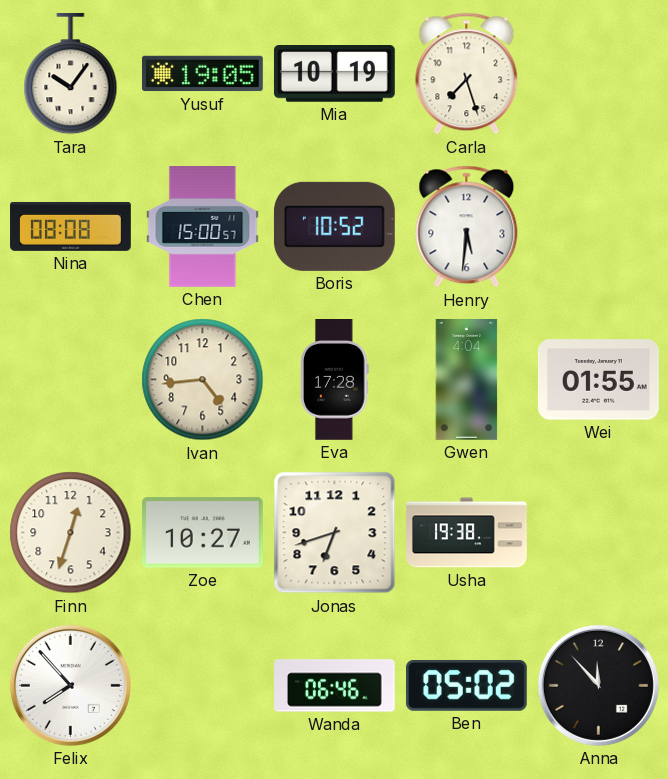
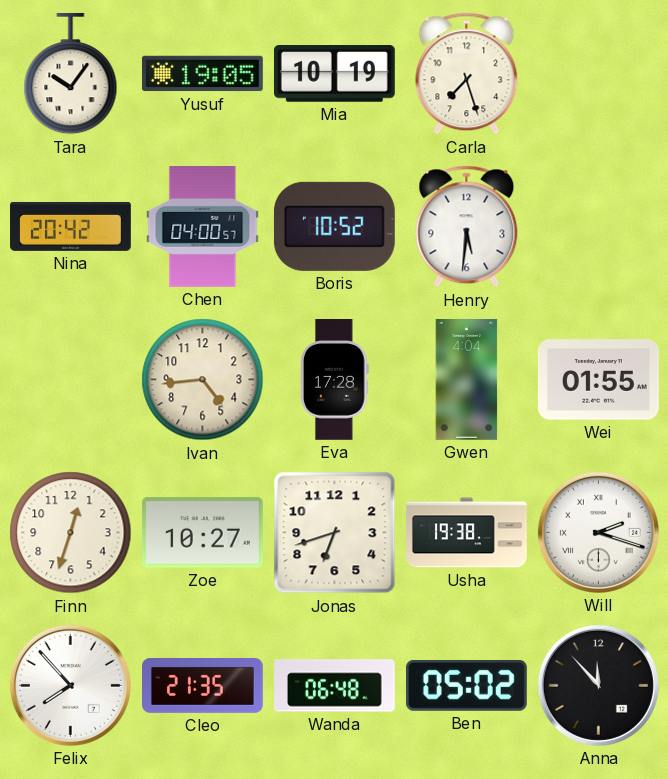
Nina: 08:08 -> 20:42 (71, 226)
Chen: 15:00 -> 04:00 (203, 227)
Will: none -> 2:18 (598, 532)
Cleo: none -> 21:35 (203, 686)
Wanda: 06:46 -> 06:48 (335, 686)
